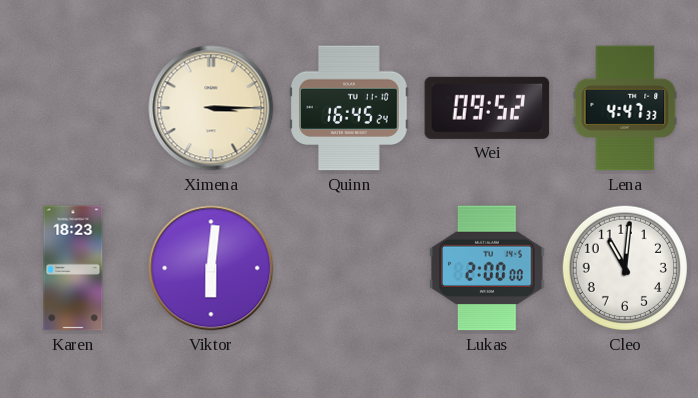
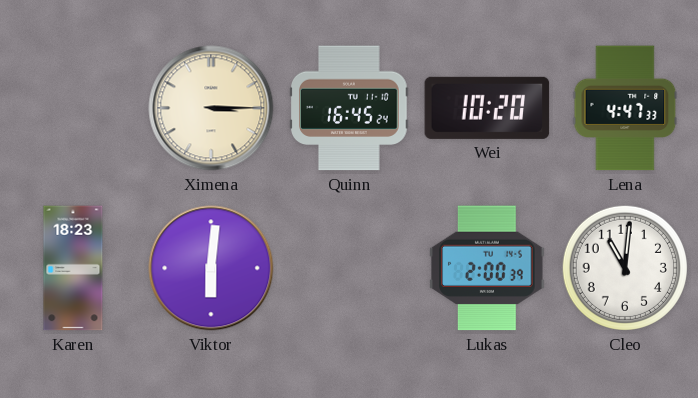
Wei: 09:52 -> 10:20 (487, 108)
Lukas: 2:00:00 -> 2:00:39 (487, 268)
